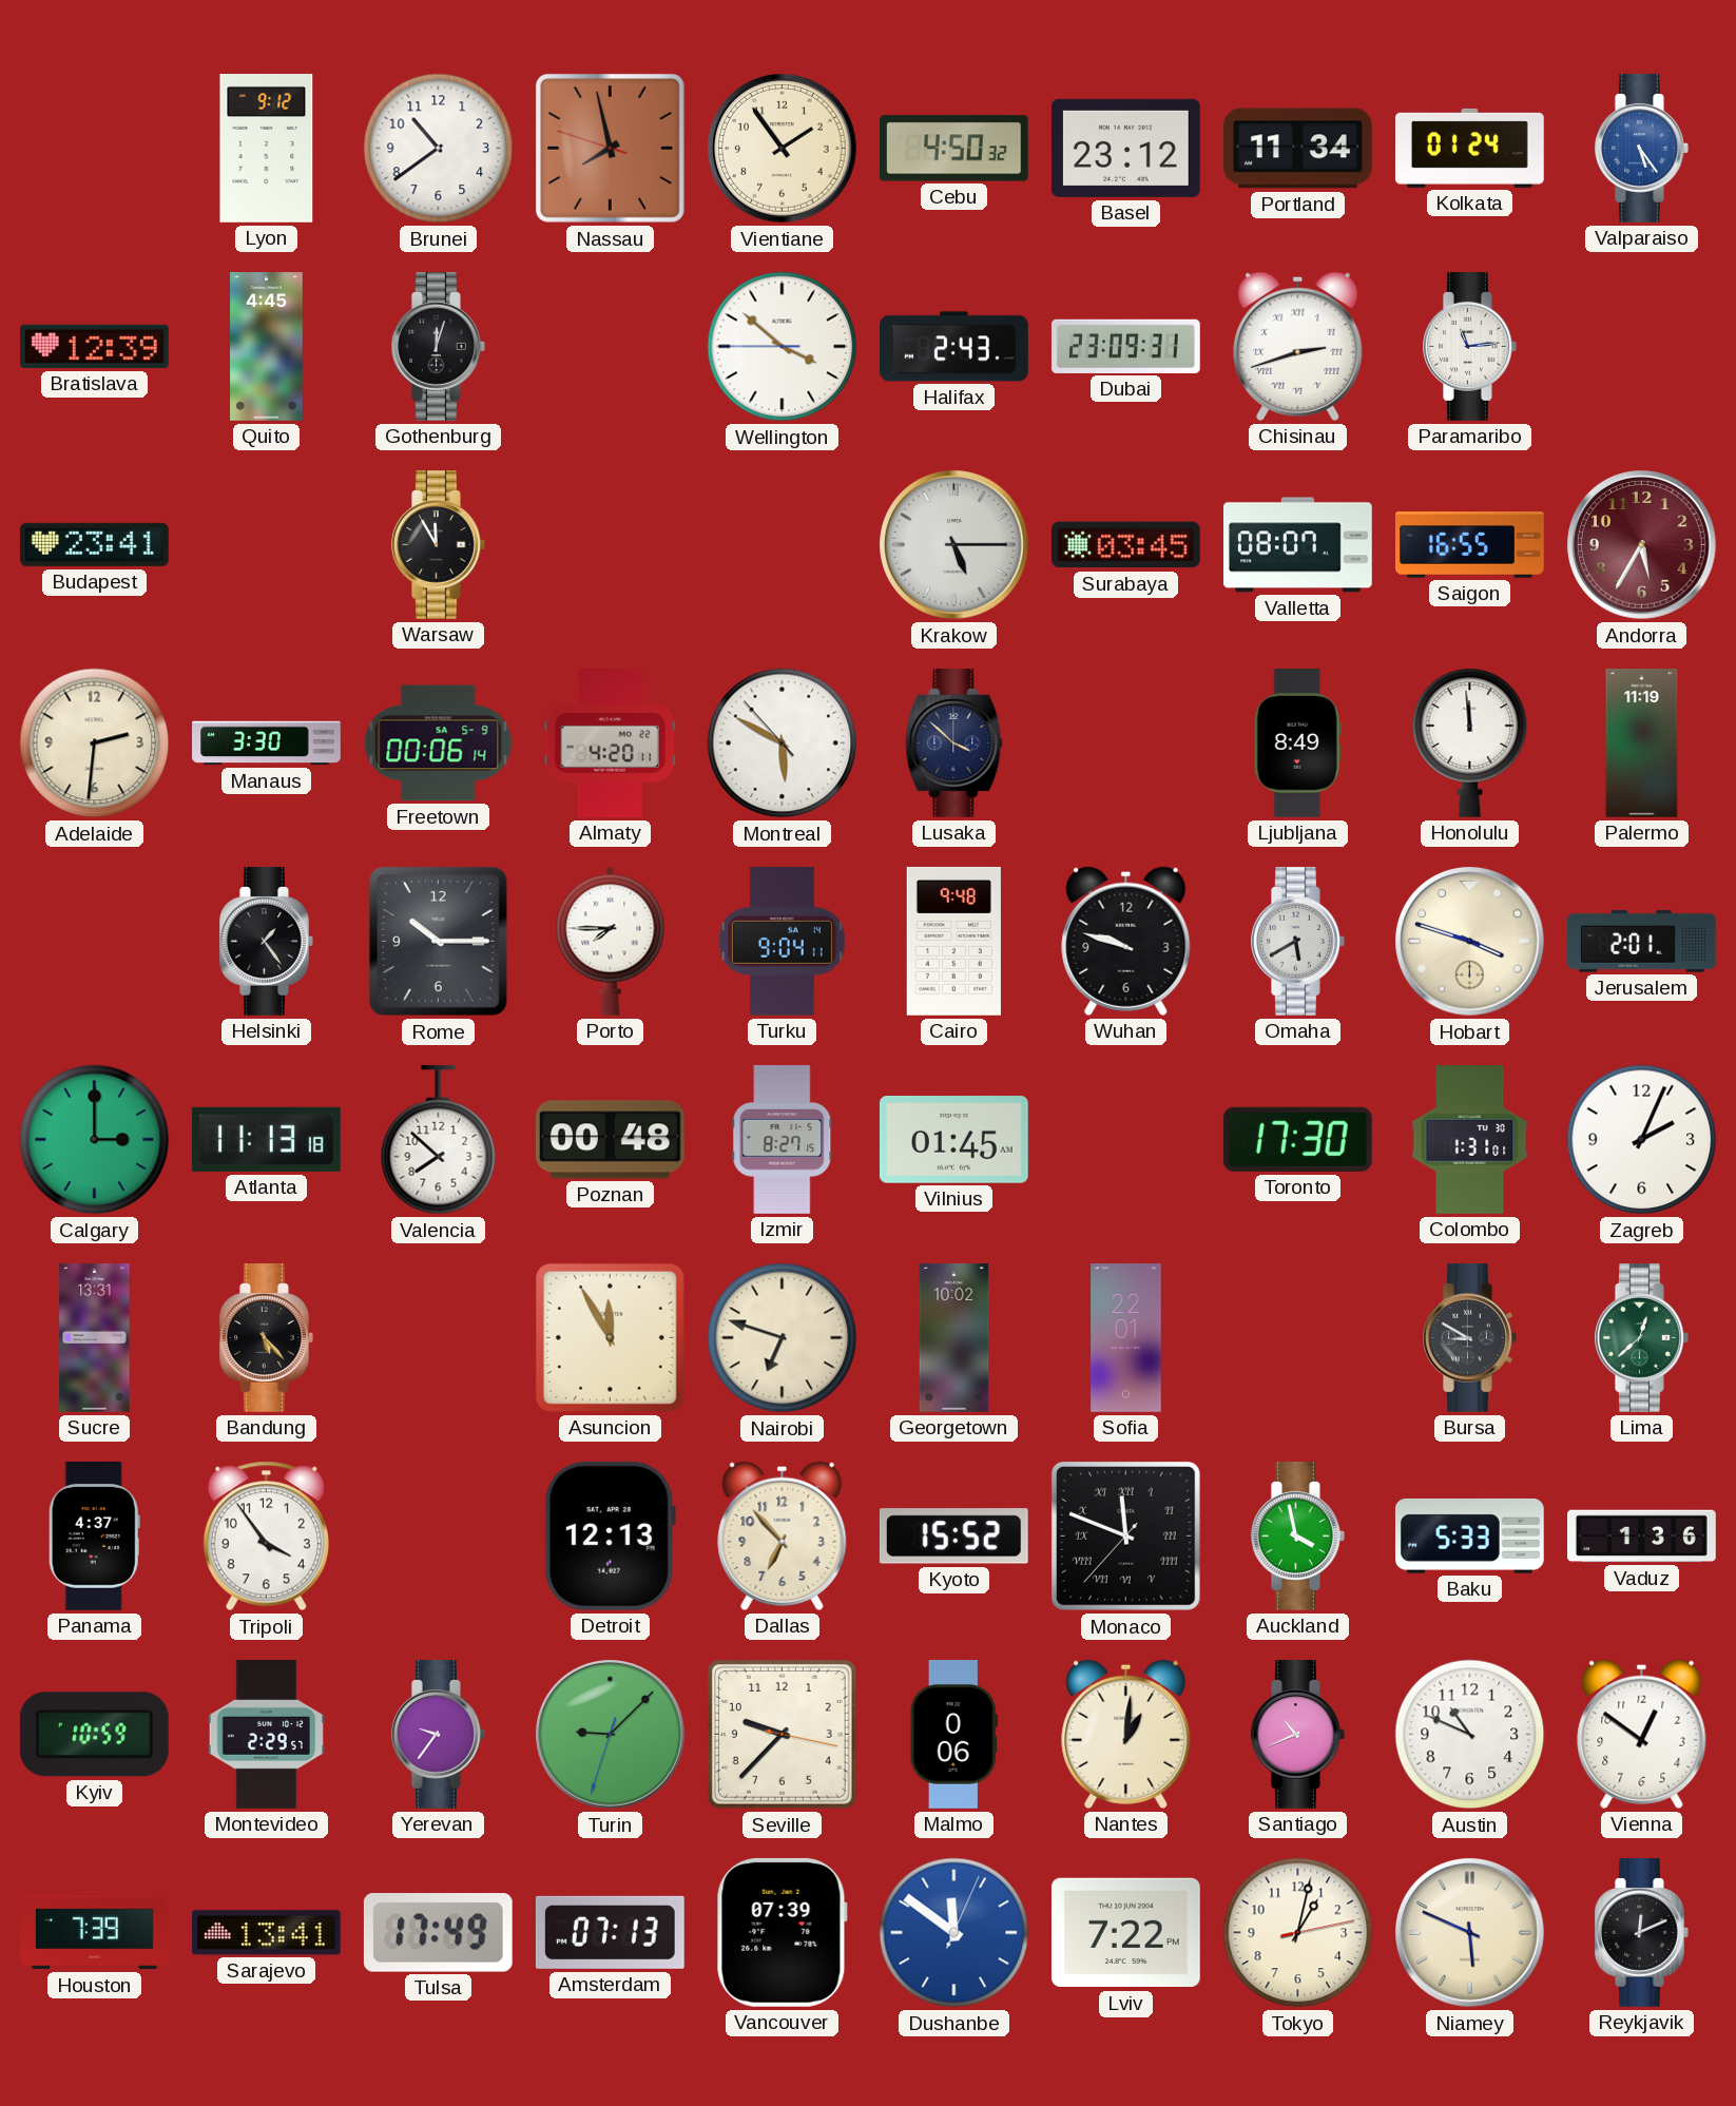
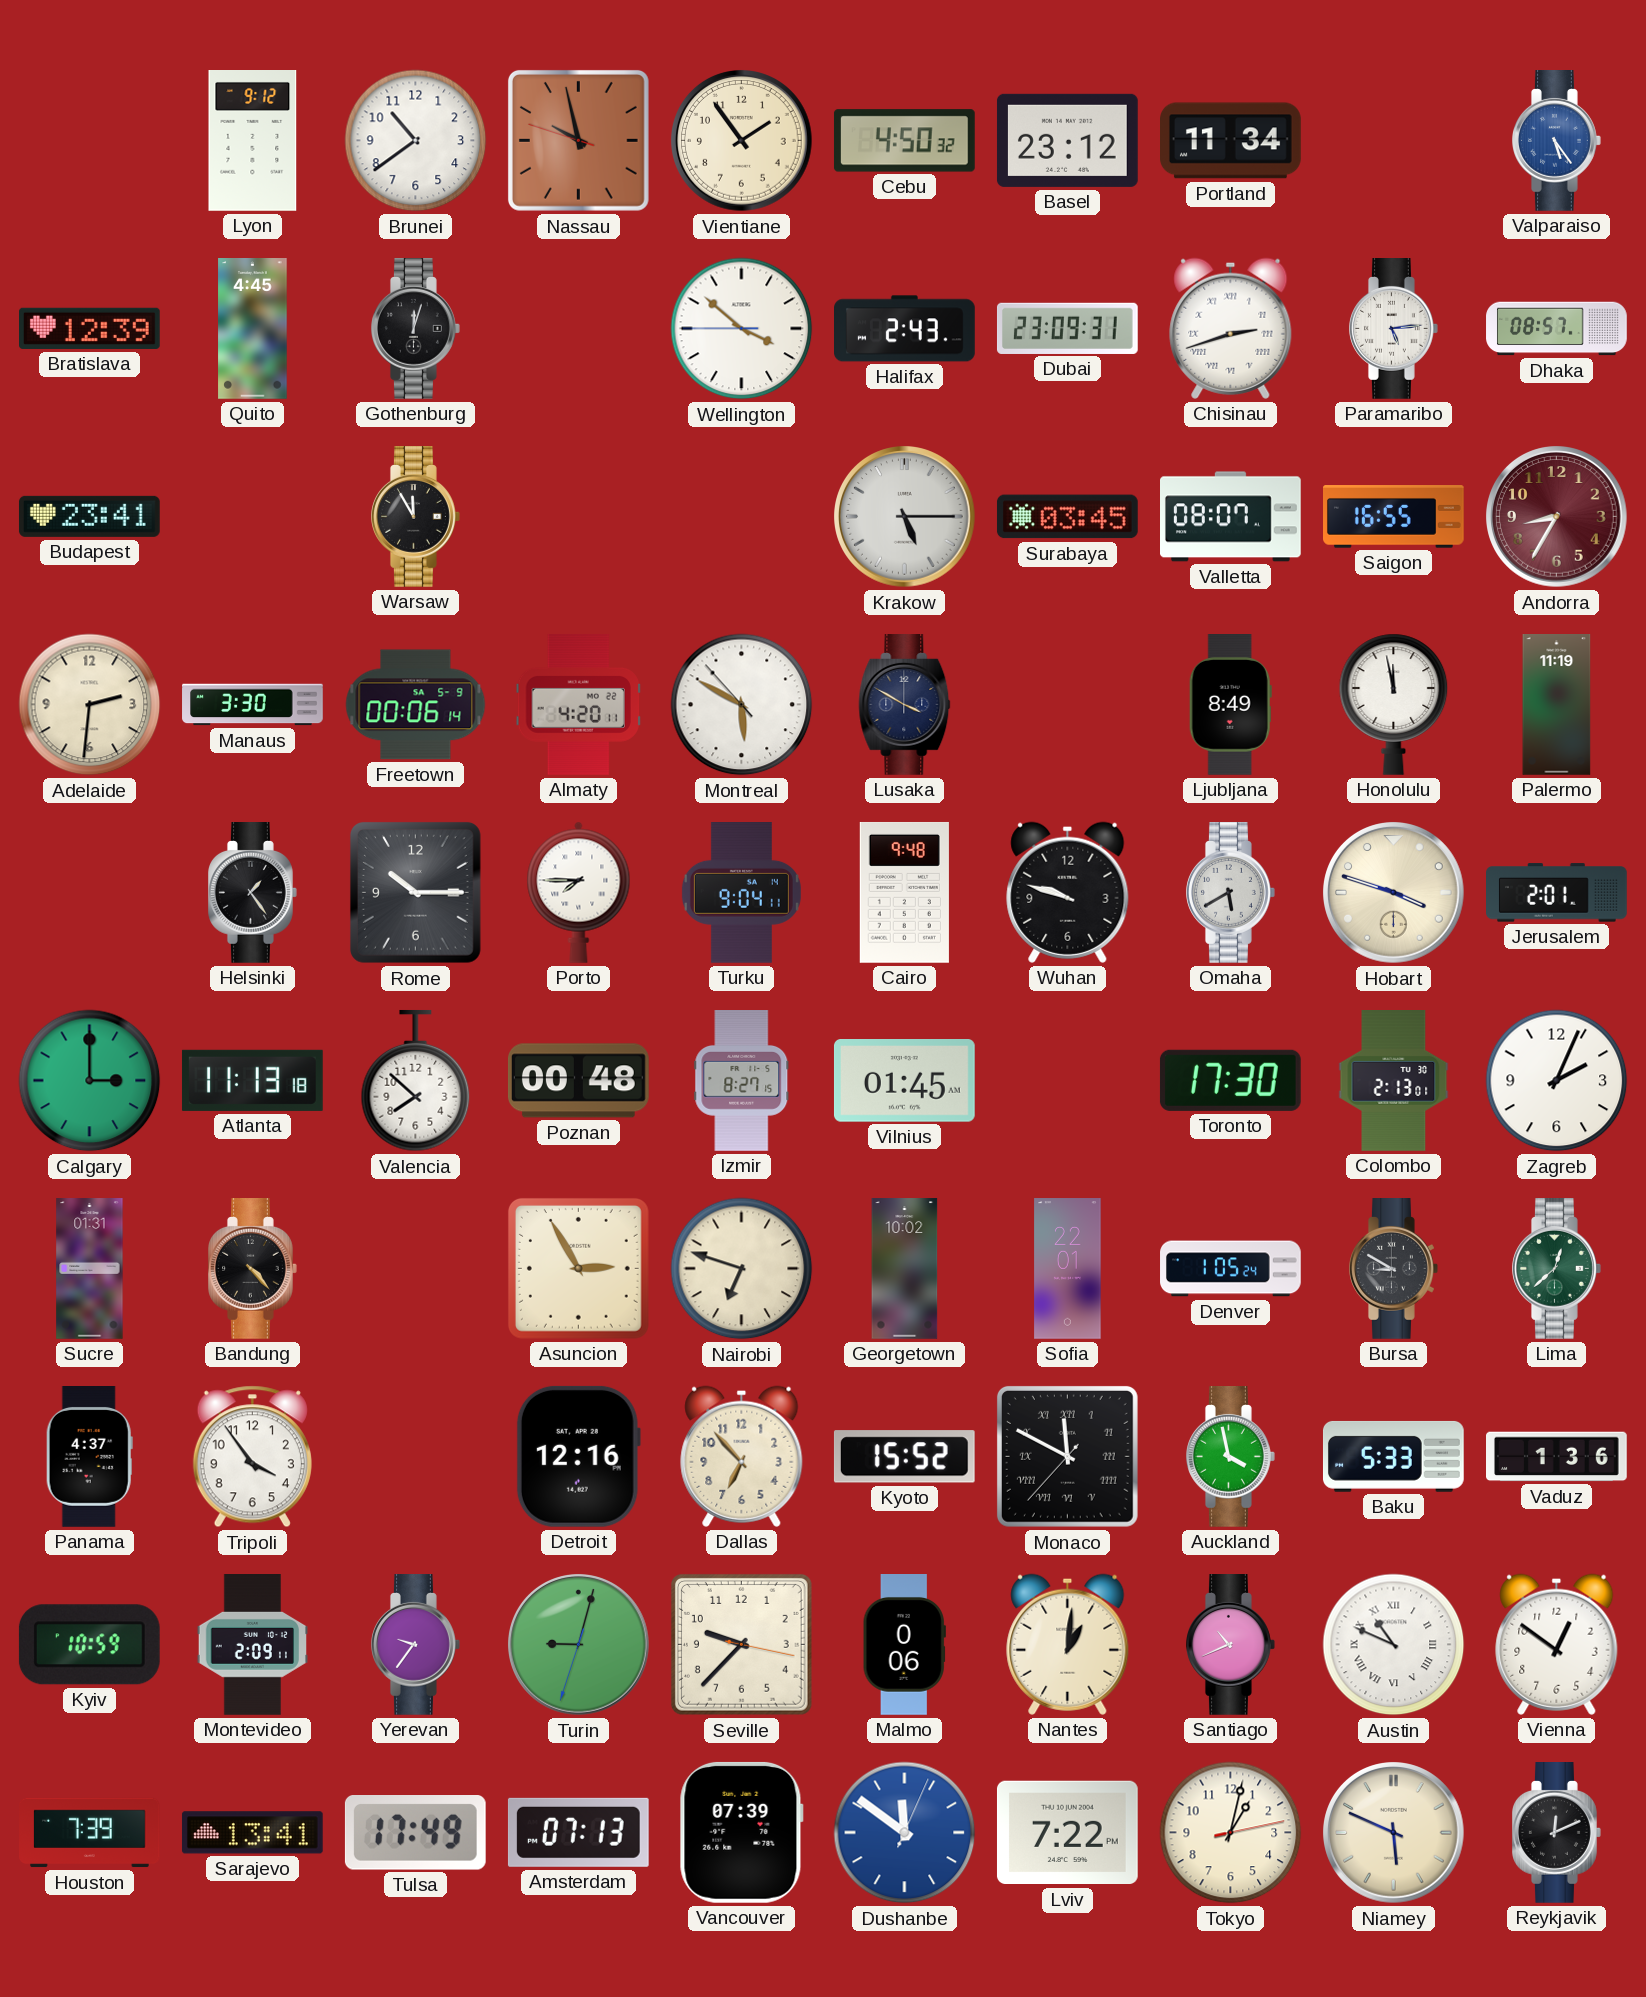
Nassau: 7:57 -> 9:57 (578, 140)
Kolkata: 01:24 -> none (1469, 148)
Paramaribo: 11:14 -> 5:14 (1394, 329)
Dhaka: none -> 08:57 (1557, 329)
Andorra: 5:35 -> 8:35 (1557, 517)
Lusaka: 3:52 -> 3:50 (905, 705)
Honolulu: 11:59 -> 11:58 (1394, 704)
Colombo: 1:31 -> 2:13 (1394, 1081)
Sucre: 13:31 -> 01:31 (90, 1269)
Bandung: 5:23 -> 4:23 (253, 1269)
Asuncion: 11:55 -> 2:55 (578, 1268)
Denver: none -> 1:05 (1231, 1269)
Detroit: 12:13 -> 12:16 (578, 1456)
Monaco: 11:48 -> 11:49 (1067, 1456)
Montevideo: 2:29 -> 2:09 (252, 1645)
Turin: 9:07 -> 9:02 (579, 1645)
Austin numerals: Arabic -> Roman (1394, 1645)
